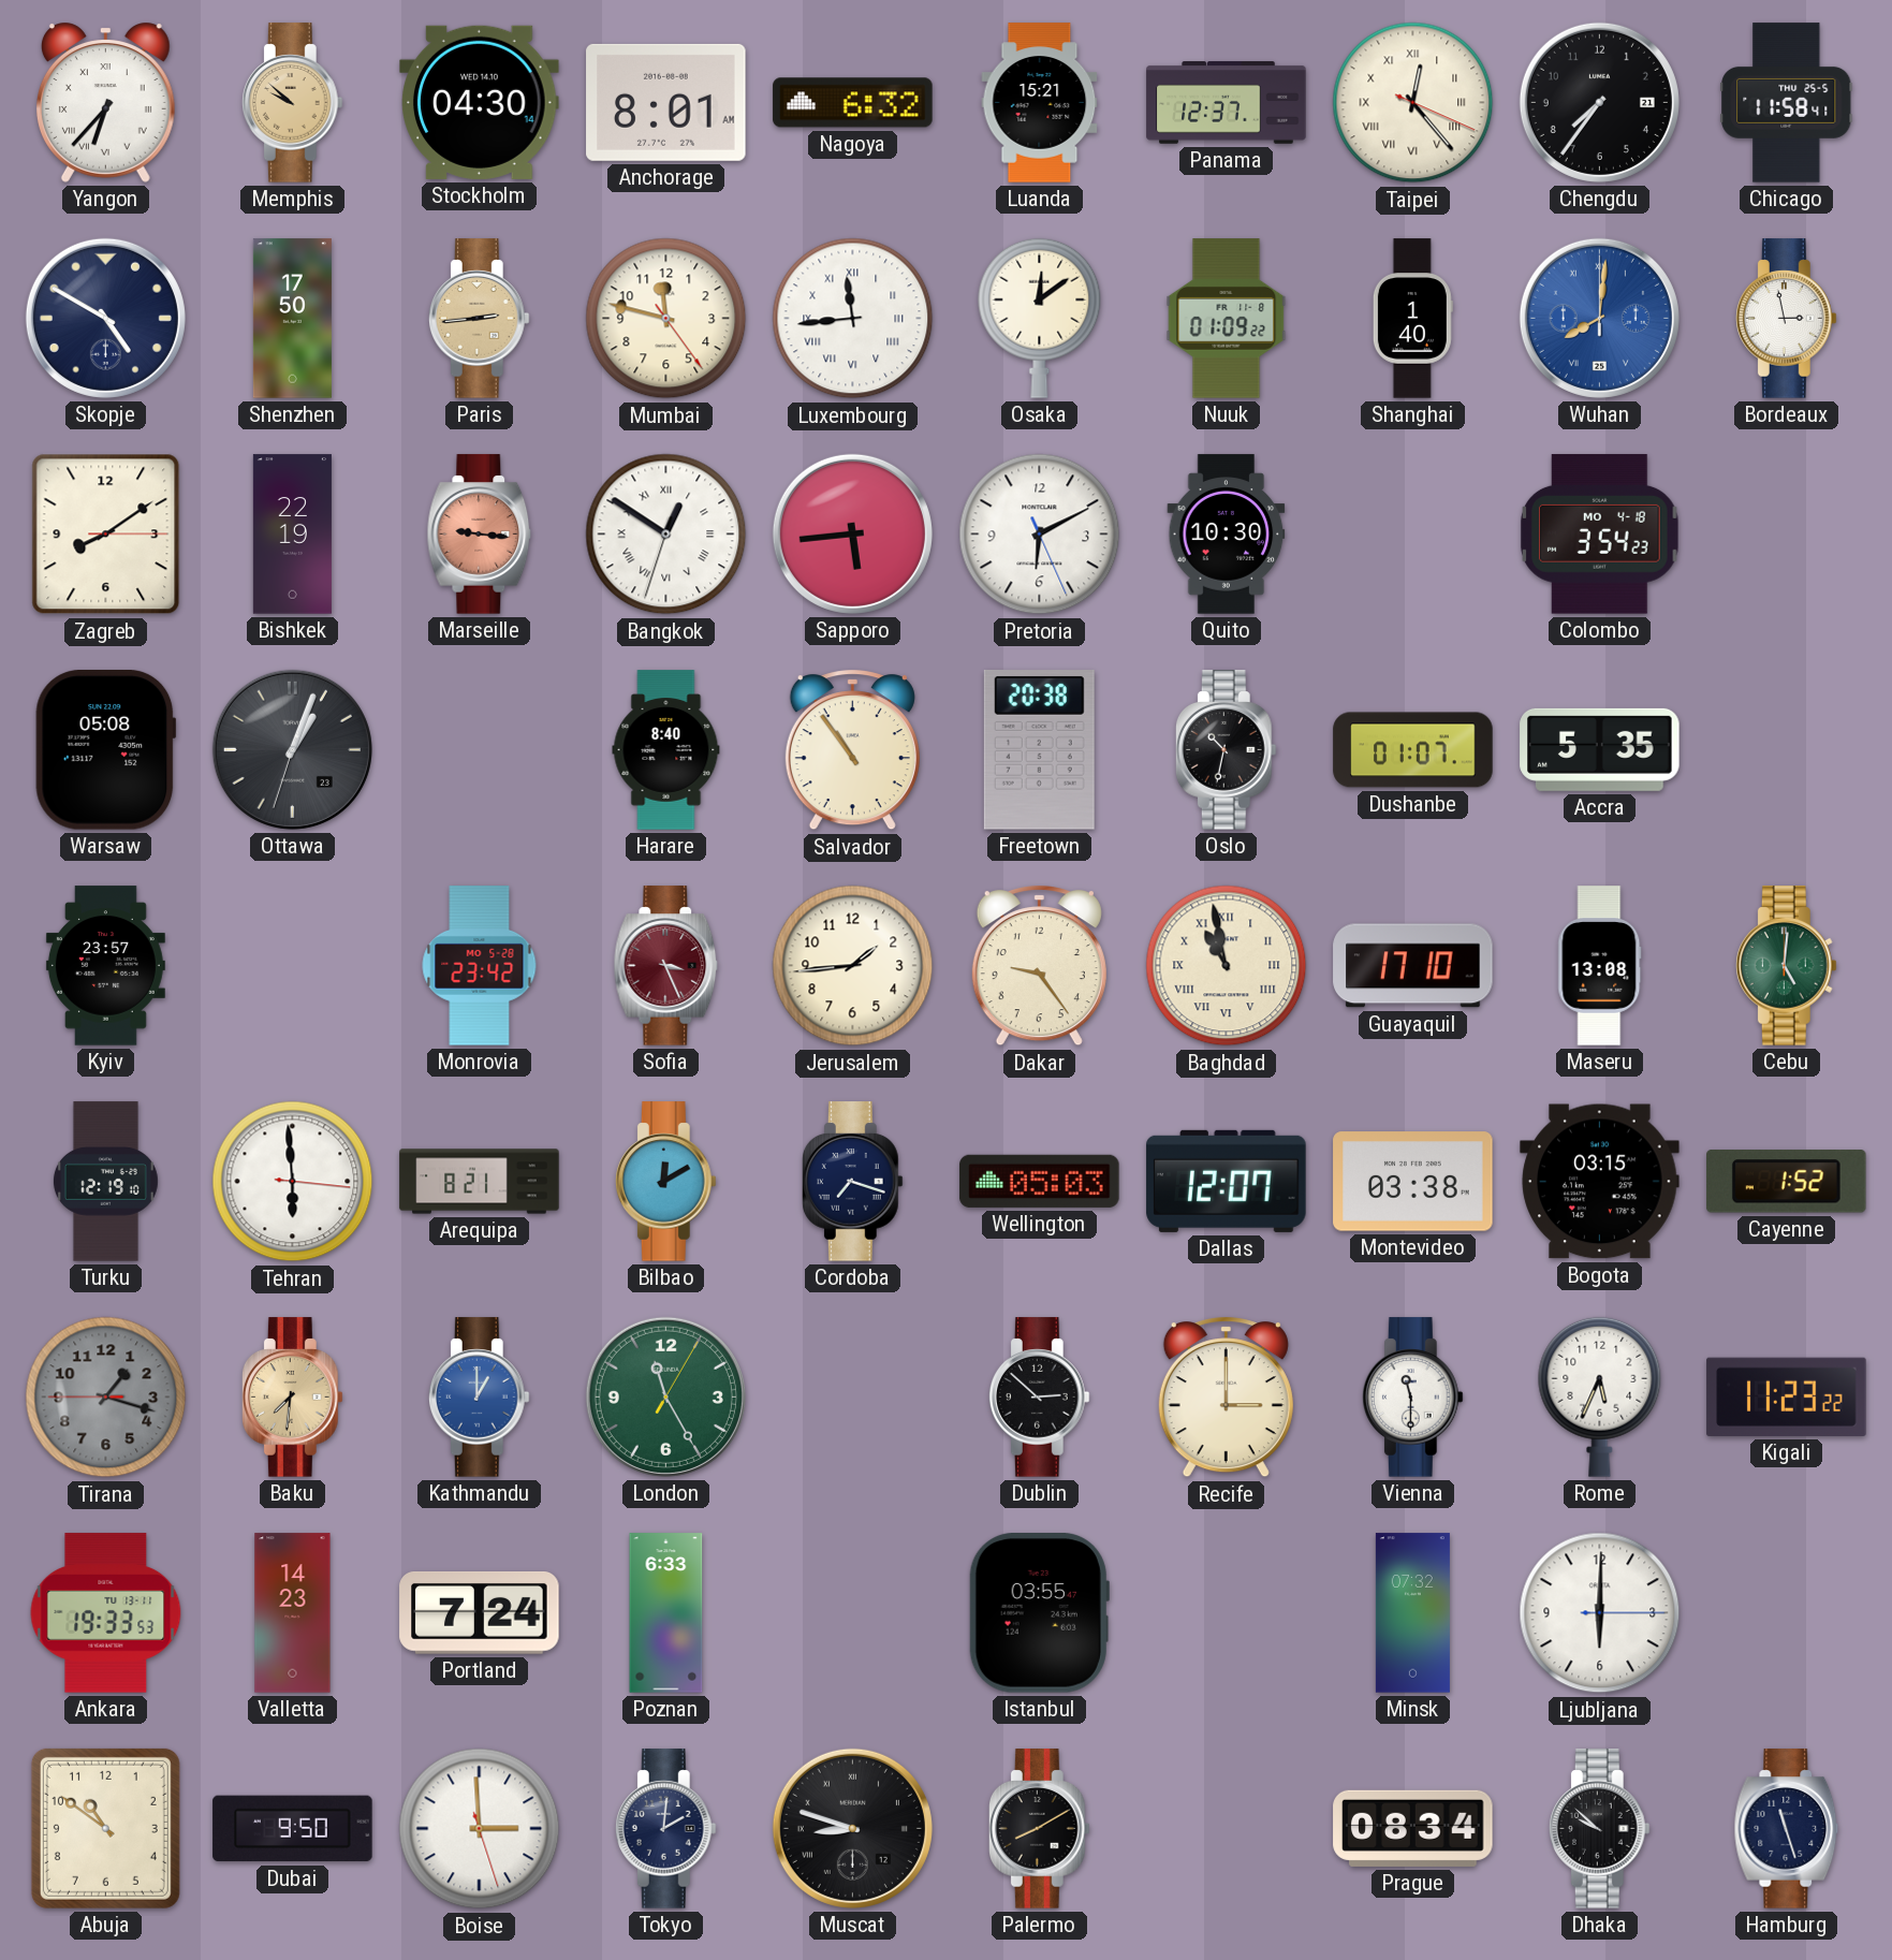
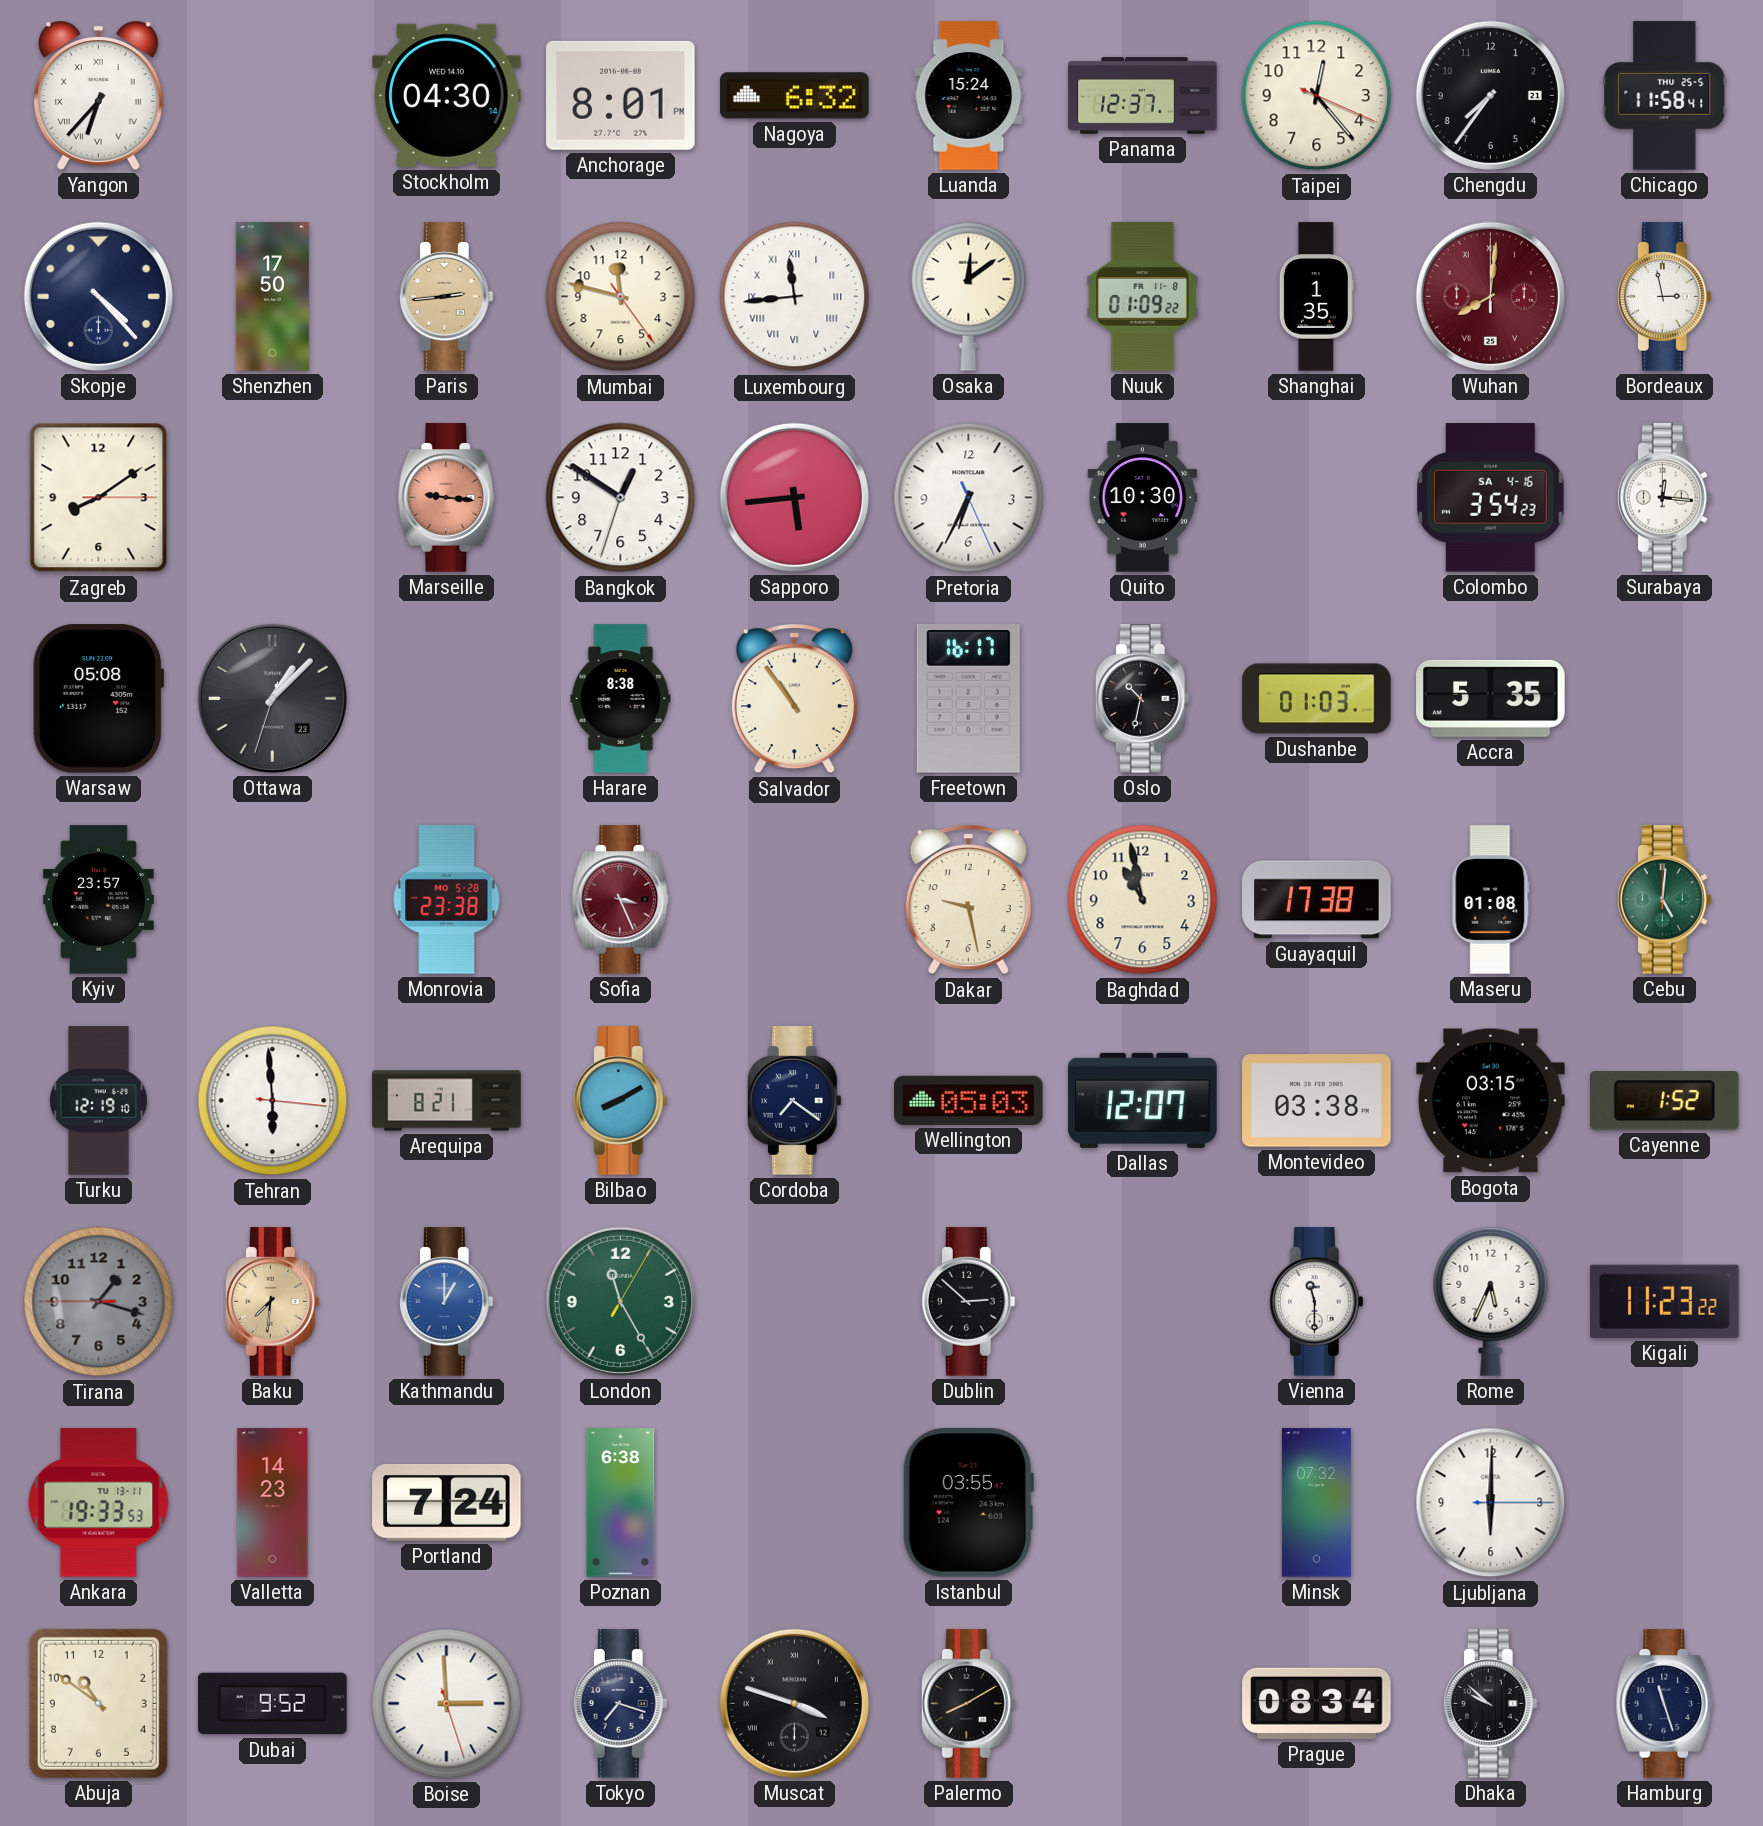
Memphis: 9:52 -> none (292, 103)
Anchorage: 8:01 AM -> 8:01 PM (621, 95)
Luanda: 15:21 -> 15:24 (969, 96)
Taipei numerals: Roman -> Arabic (1317, 96)
Skopje: 4:50 -> 4:23 (98, 296)
Shanghai: 1:40 -> 1:35 (1316, 297)
Wuhan dial: blue -> burgundy (1490, 296)
Bishkek: 22:19 -> none (292, 535)
Bangkok numerals: Roman -> Arabic (621, 498)
Pretoria: 6:10 -> 6:34 (969, 498)
Colombo date: MO 4-18 -> SA 4-16 (1491, 498)
Surabaya: none -> 12:16 (1664, 498)
Ottawa: 1:03 -> 1:07 (272, 698)
Harare: 8:40 -> 8:38 (621, 699)
Freetown: 20:38 -> 16:17 (968, 699)
Dushanbe: 01:07 -> 01:03 (1317, 699)
Monrovia: 23:42 -> 23:38 (447, 900)
Jerusalem: 1:44 -> none (853, 966)
Dakar: 9:24 -> 9:28 (968, 900)
Baghdad numerals: Roman -> Arabic (1143, 900)
Guayaquil: 17:10 -> 17:38 (1317, 900)
Maseru: 13:08 -> 01:08 (1491, 900)
Bilbao: 12:10 -> 8:10 (620, 1101)
Cordoba: 7:18 -> 7:21 (794, 1101)
Recife: 3:00 -> none (1226, 1398)
Poznan: 6:33 -> 6:38 (621, 1503)
Dubai: 9:50 -> 9:52 (273, 1704)
Tokyo: 2:01 -> 7:18 (620, 1704)
Muscat: 8:48 -> 3:48 (794, 1703)
